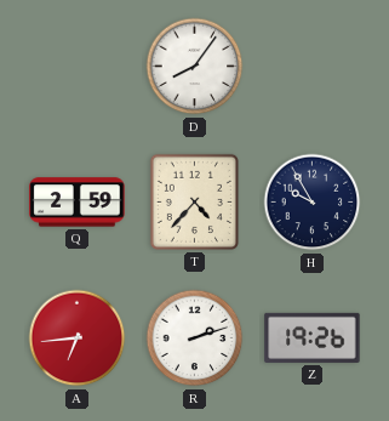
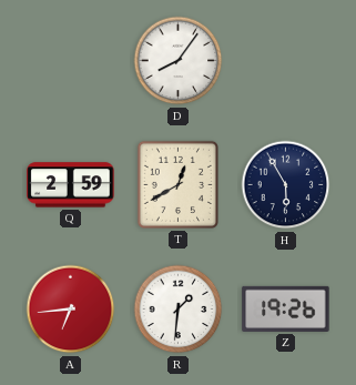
T: 4:37 -> 12:40 (177, 184)
H: 9:55 -> 5:55 (286, 185)
R: 2:12 -> 1:31 (179, 310)
